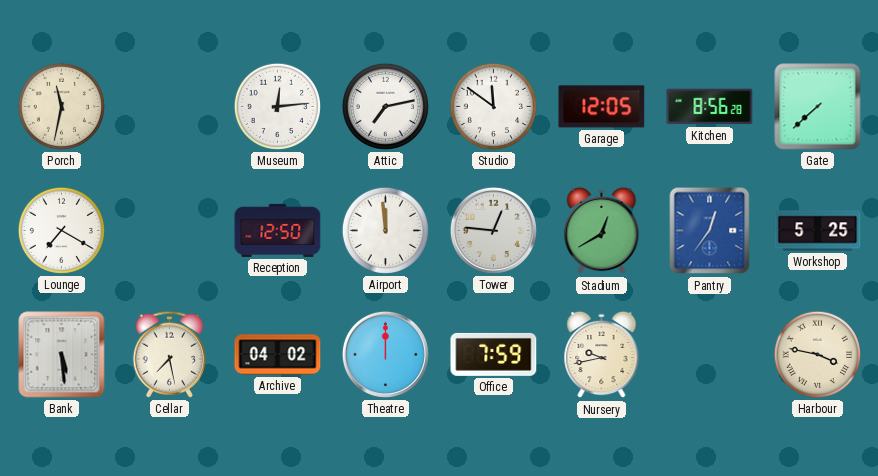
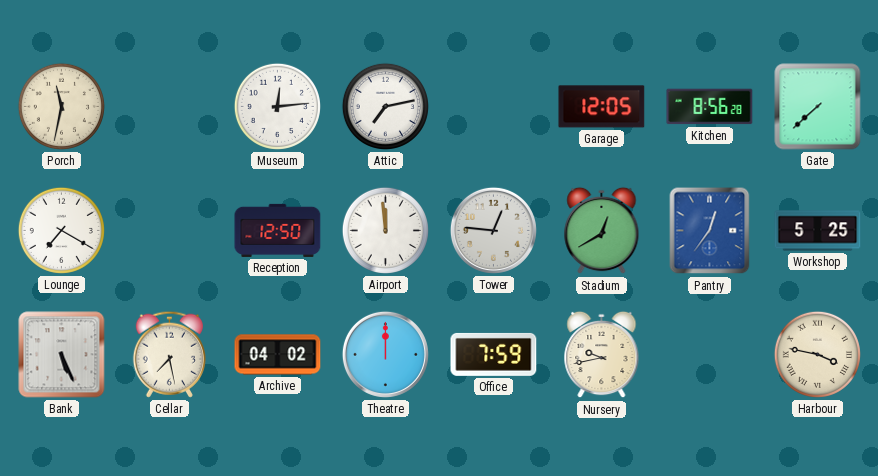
Studio: 11:51 -> none (493, 106)
Bank: 5:29 -> 5:26 (62, 355)
